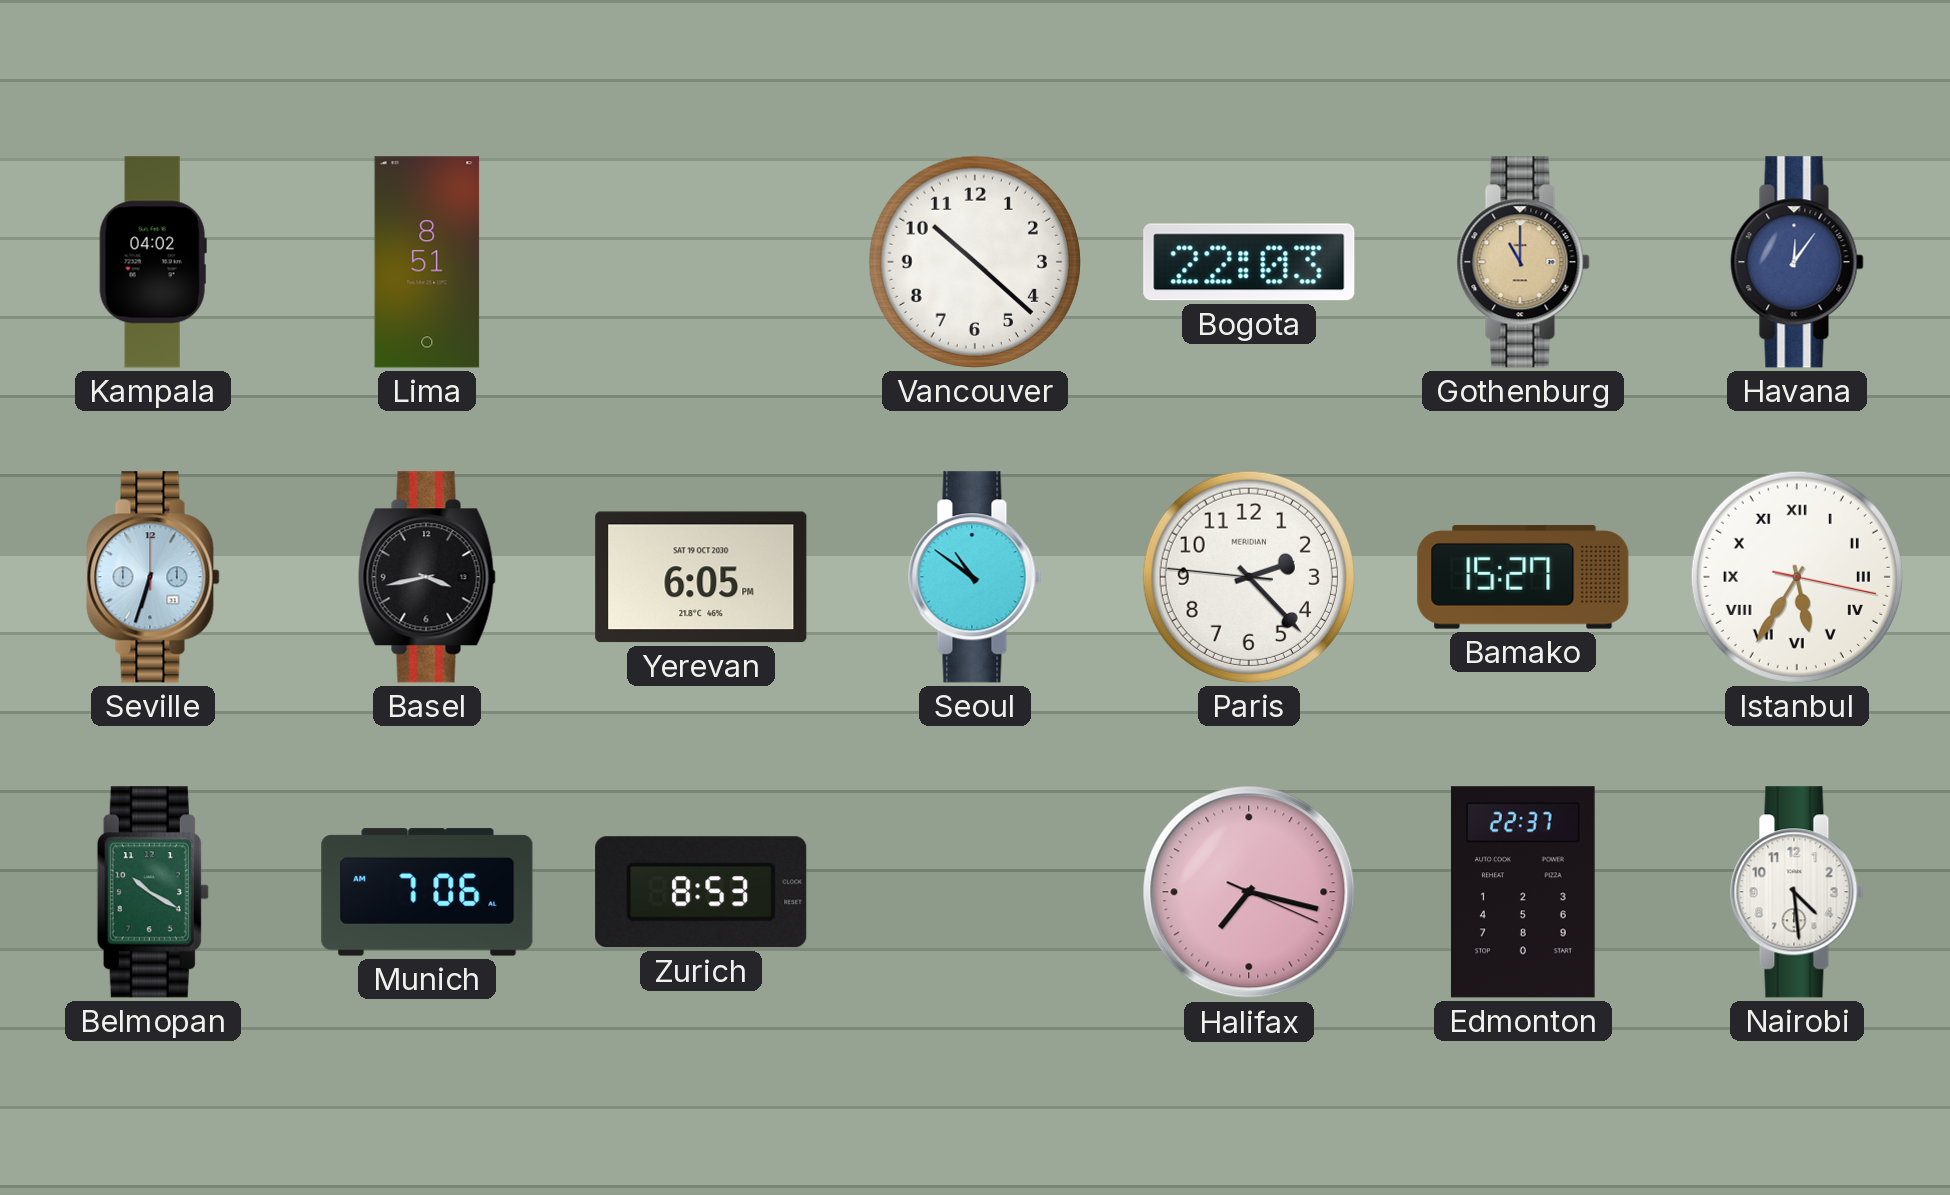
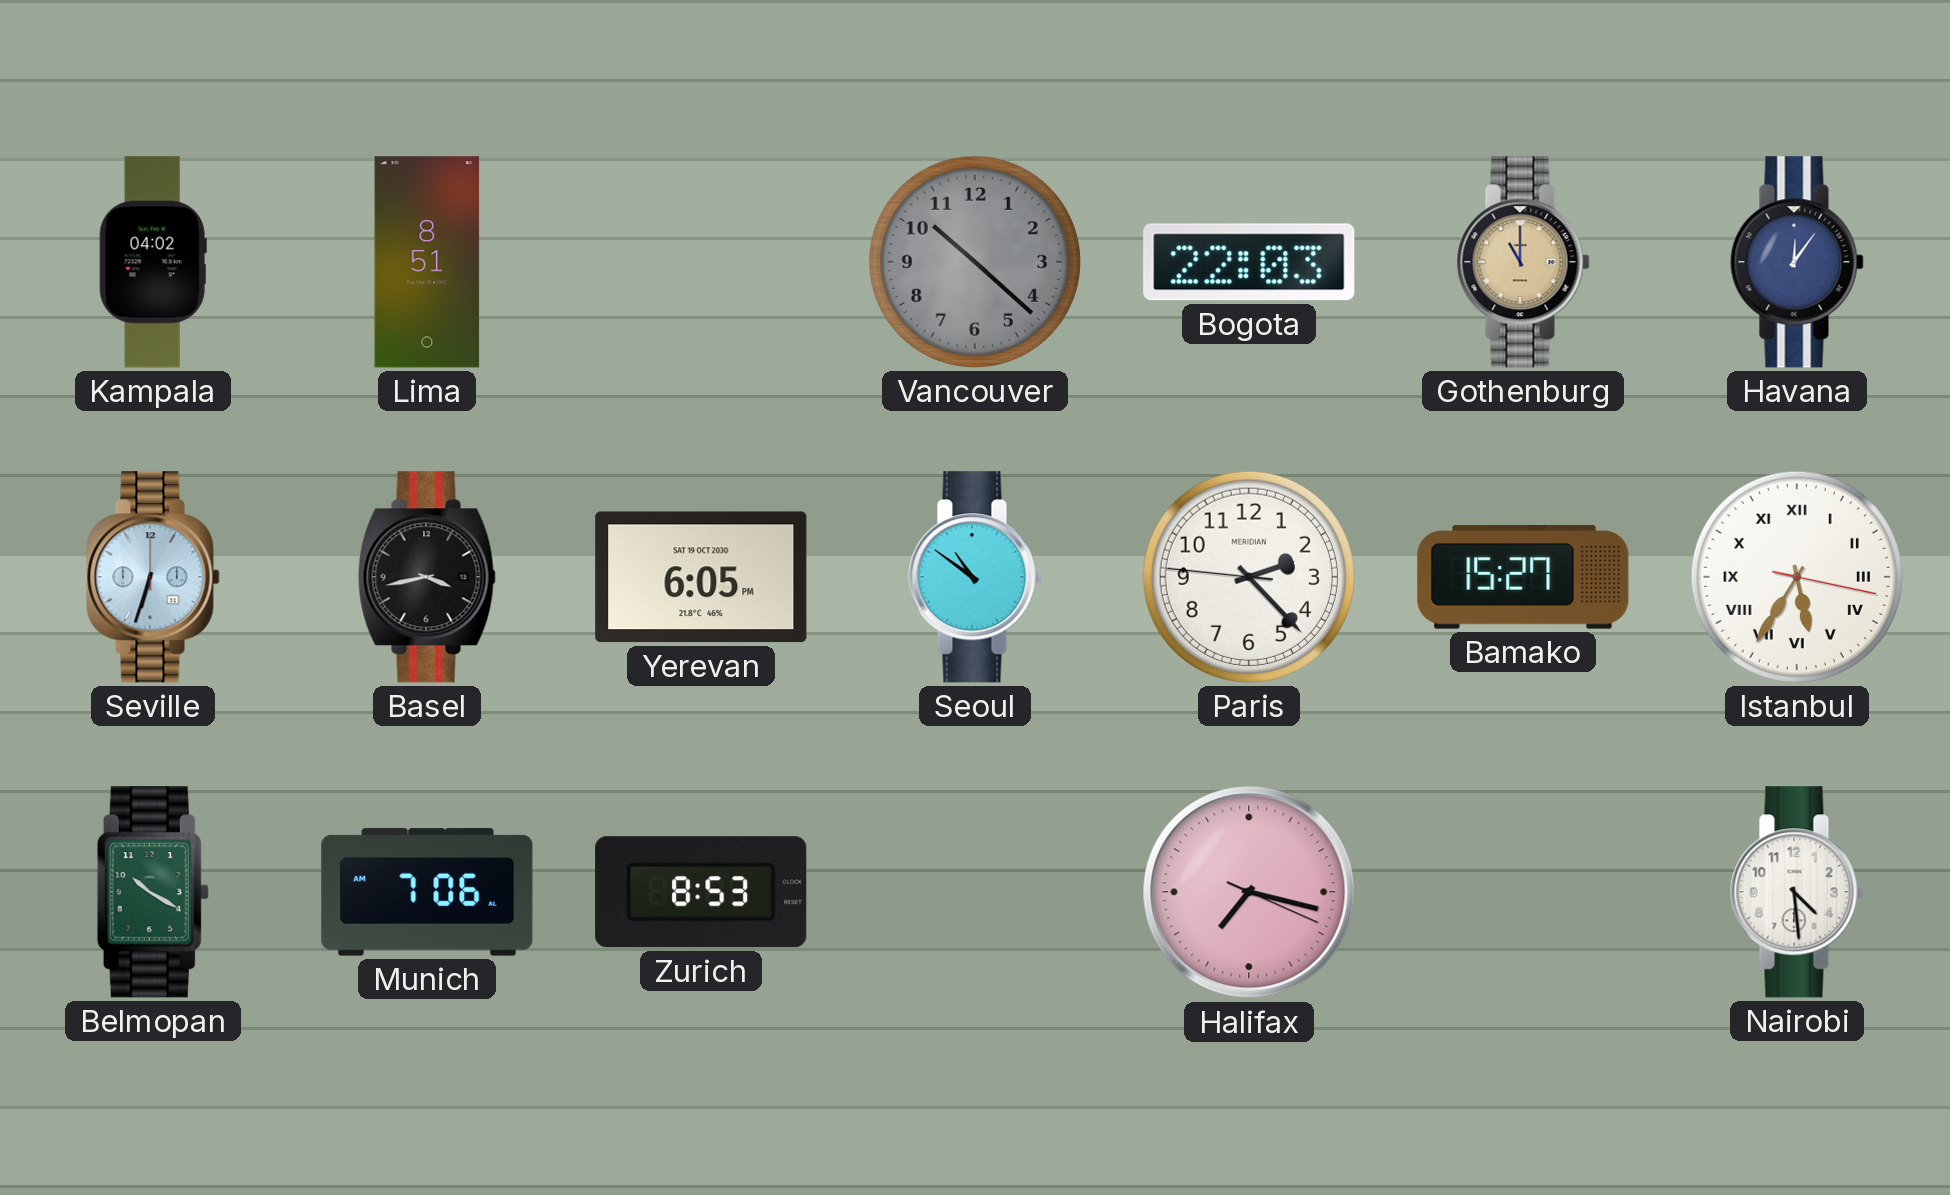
Vancouver dial: white -> grey (975, 262)
Edmonton: 22:37 -> none (1523, 892)
